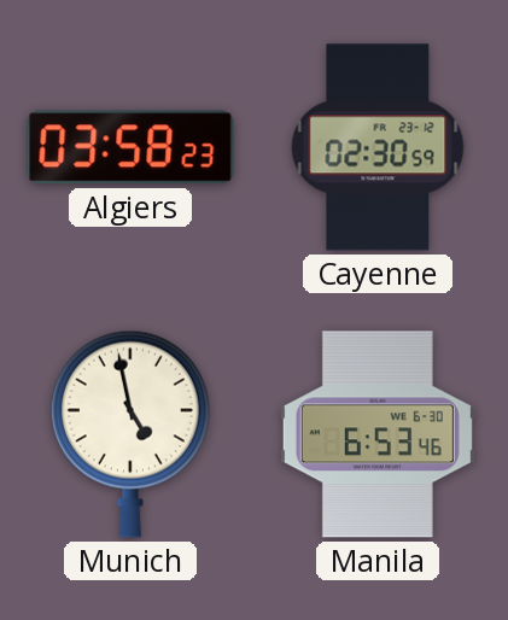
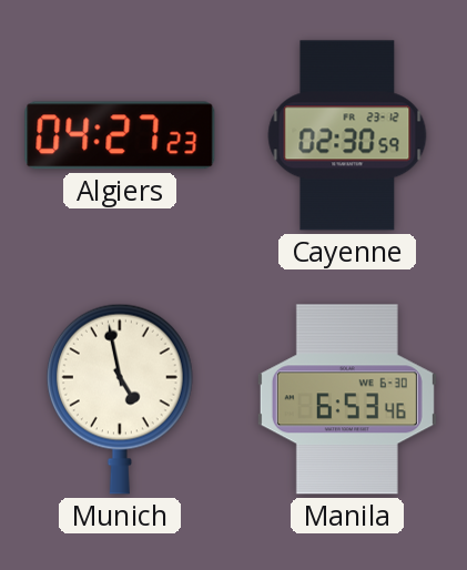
Algiers: 03:58 -> 04:27 (120, 135)
